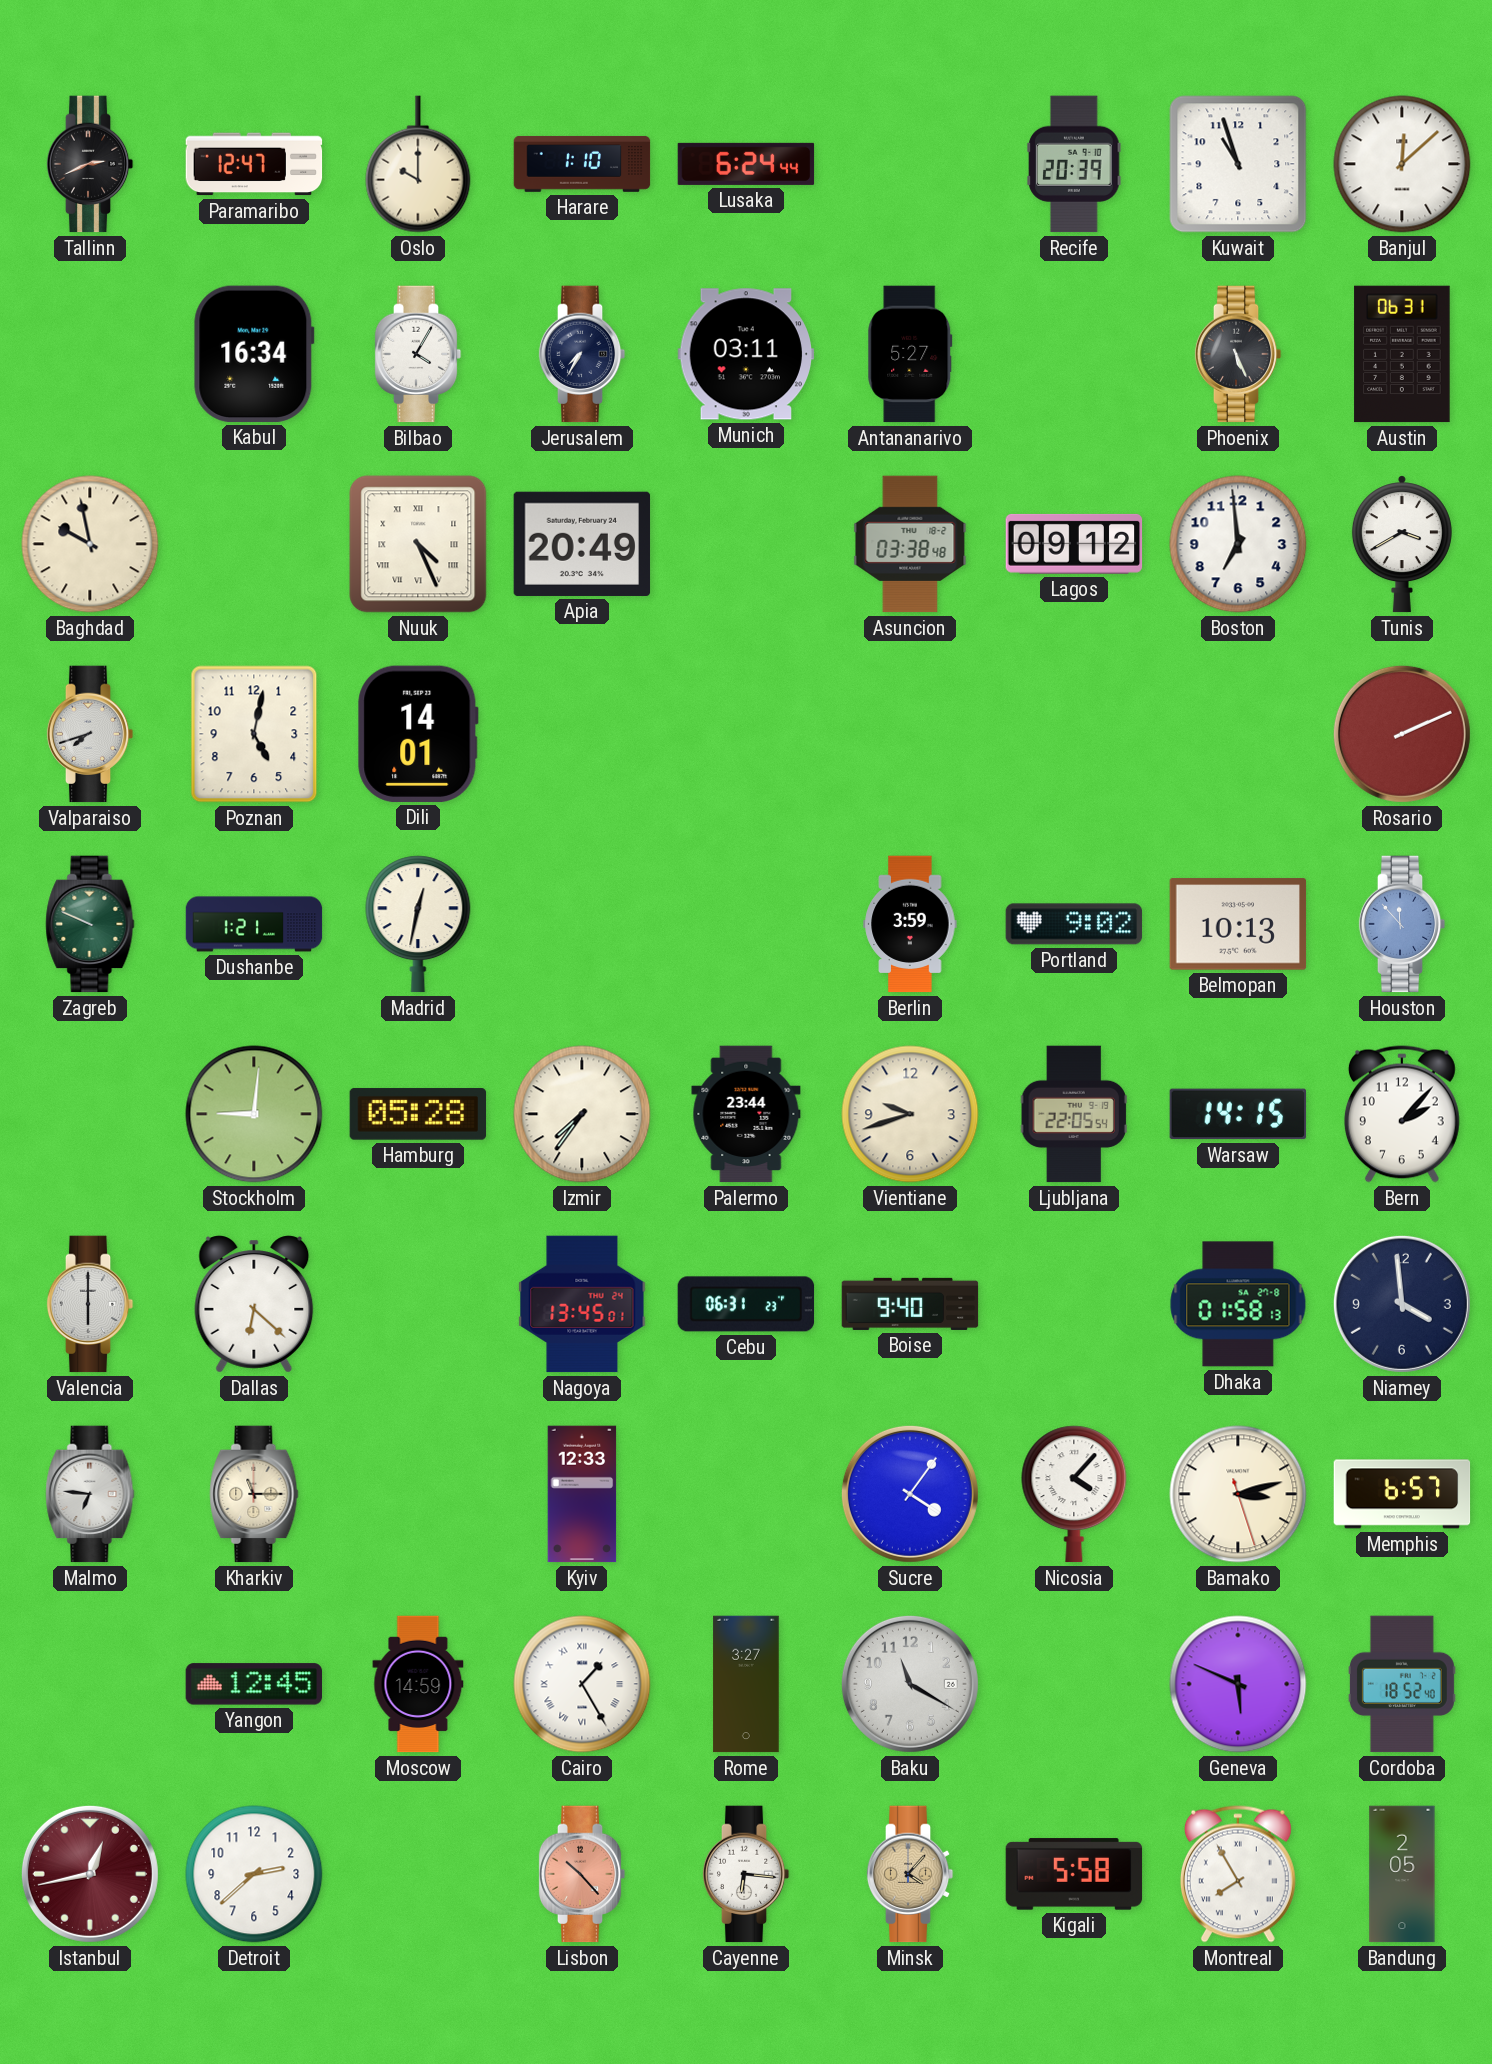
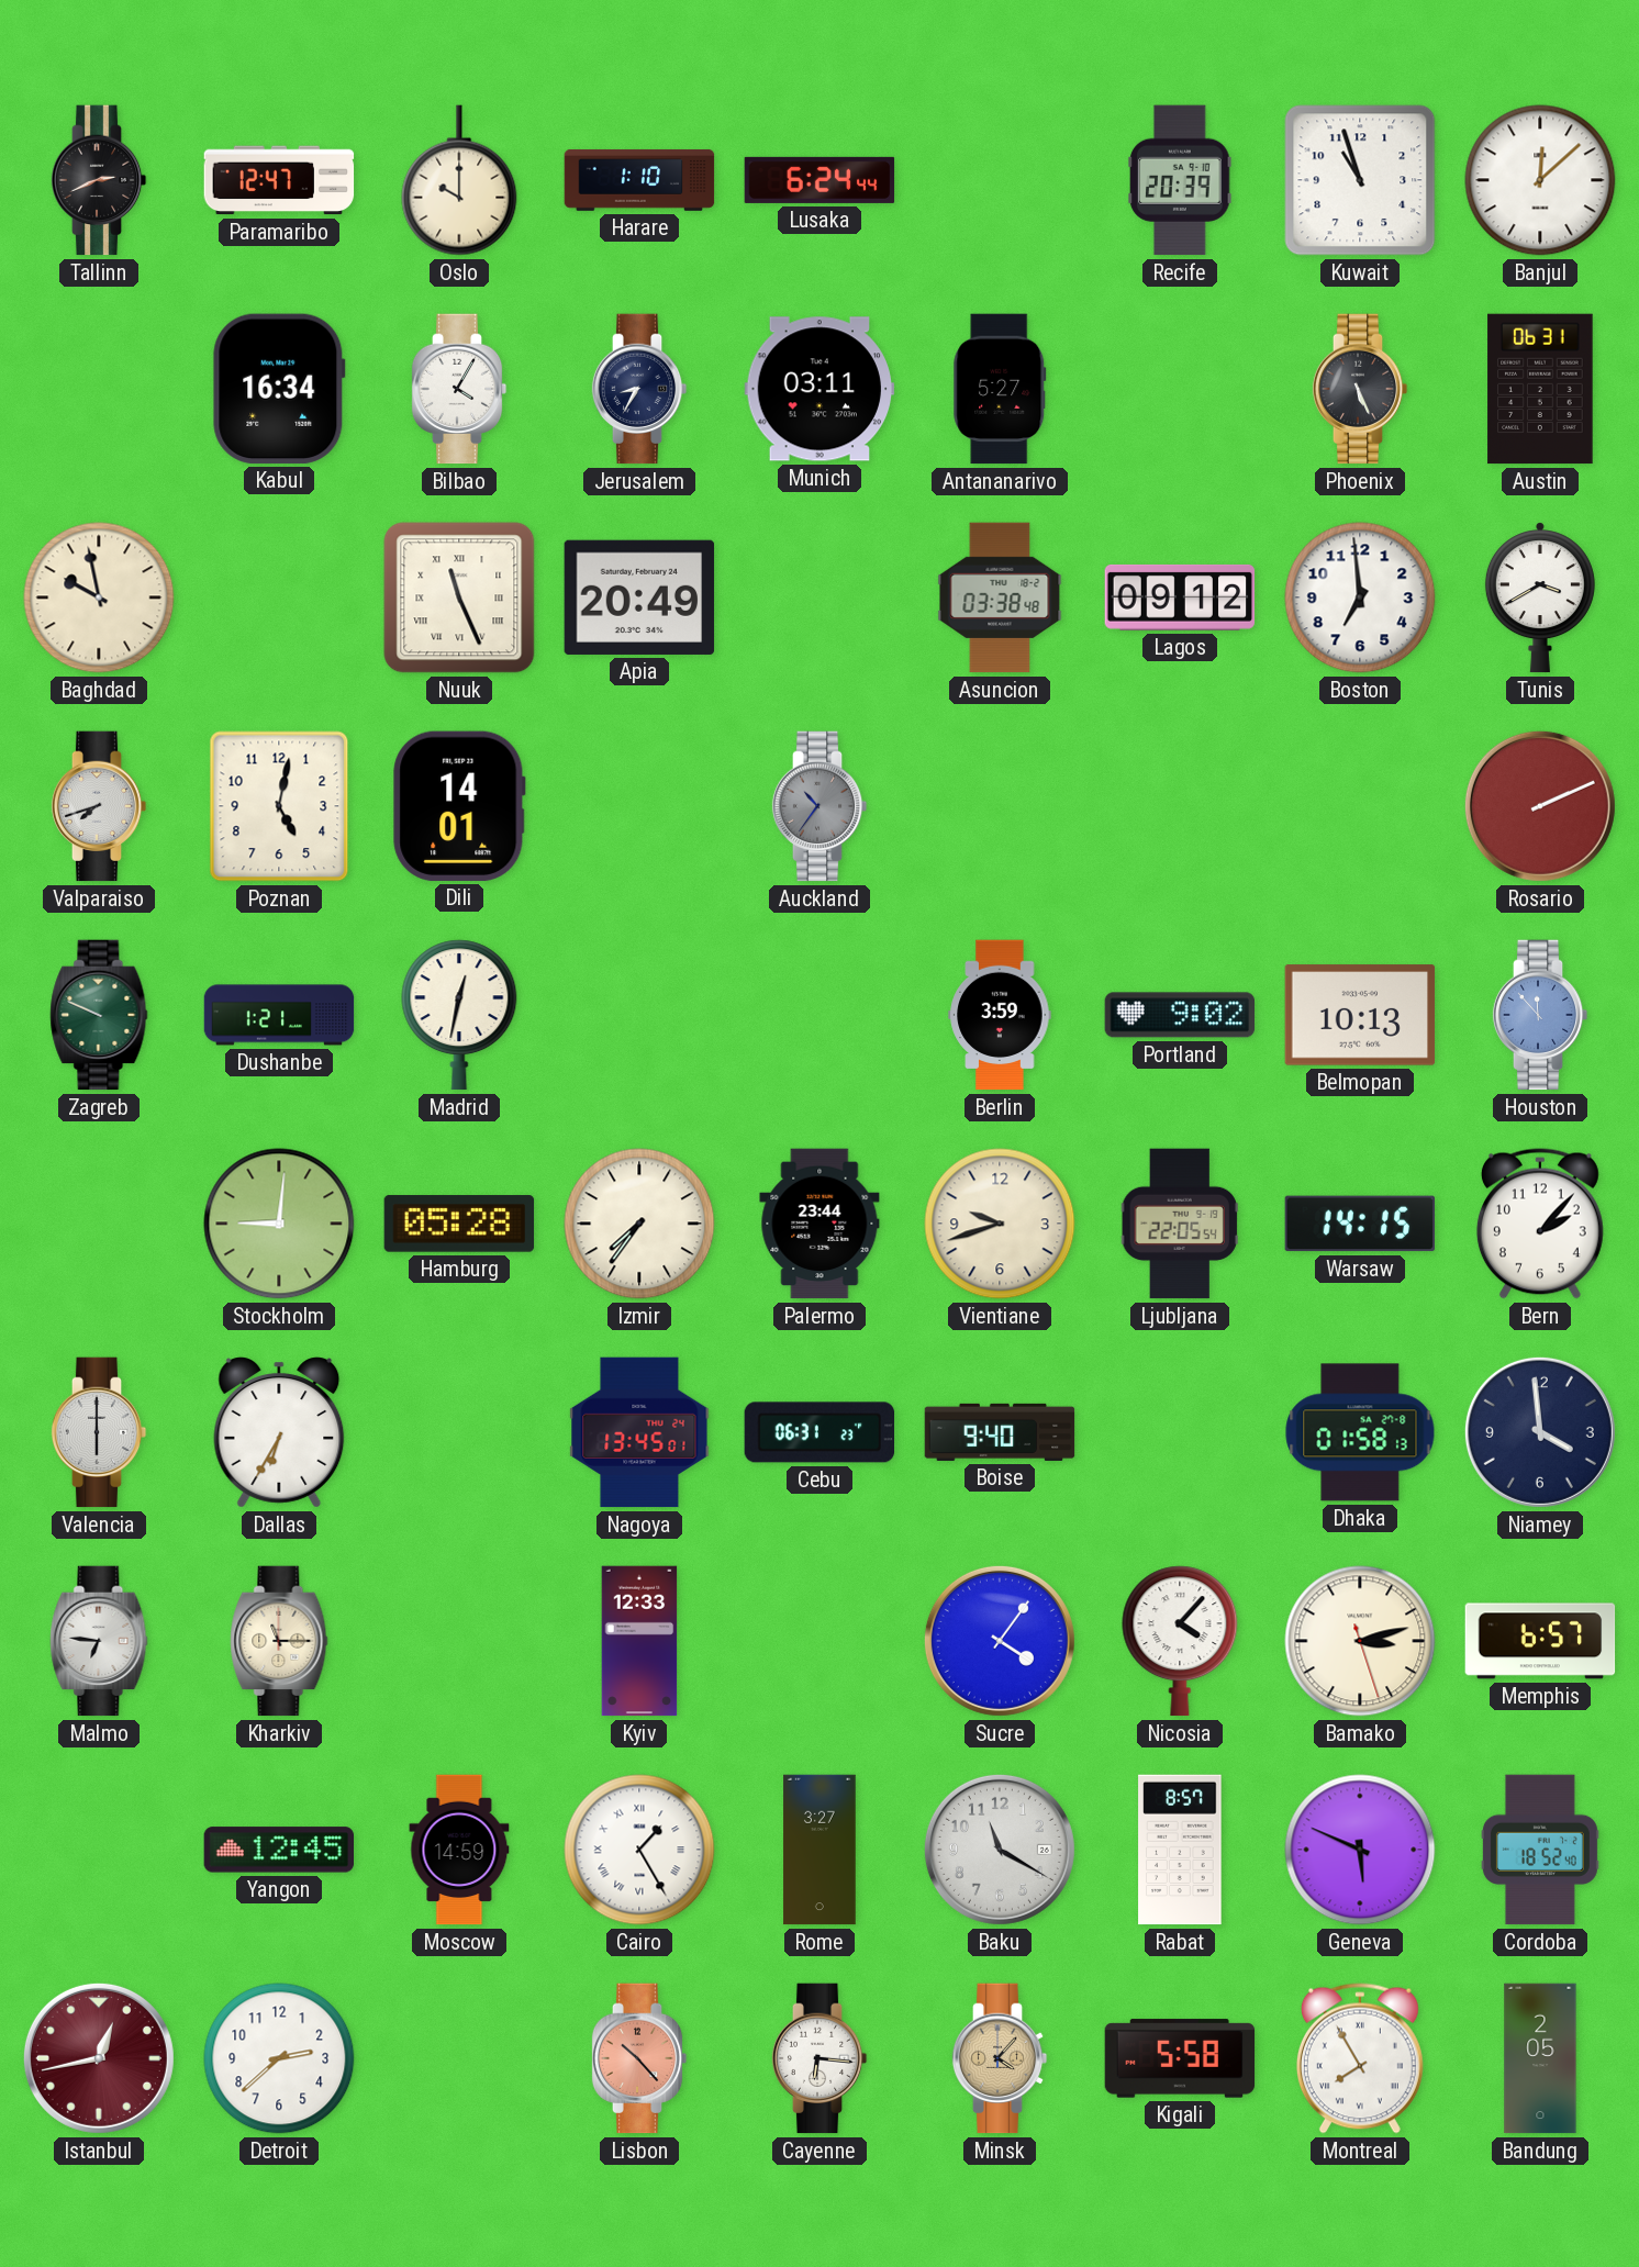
Jerusalem: 7:35 -> 8:35 (639, 389)
Nuuk: 4:26 -> 11:26 (459, 598)
Auckland: none -> 10:36 (819, 806)
Dallas: 6:22 -> 6:35 (279, 1432)
Rabat: none -> 8:57 (1180, 1850)
